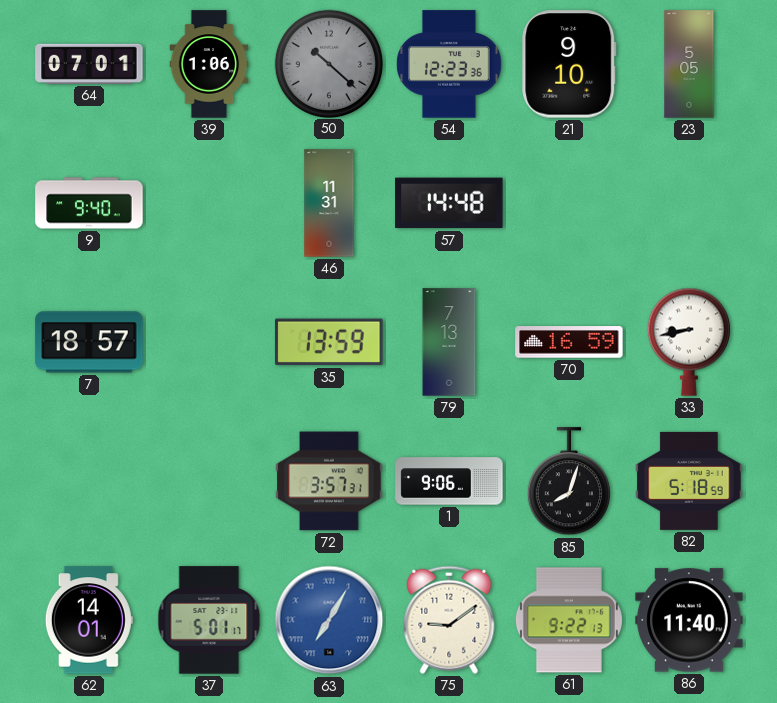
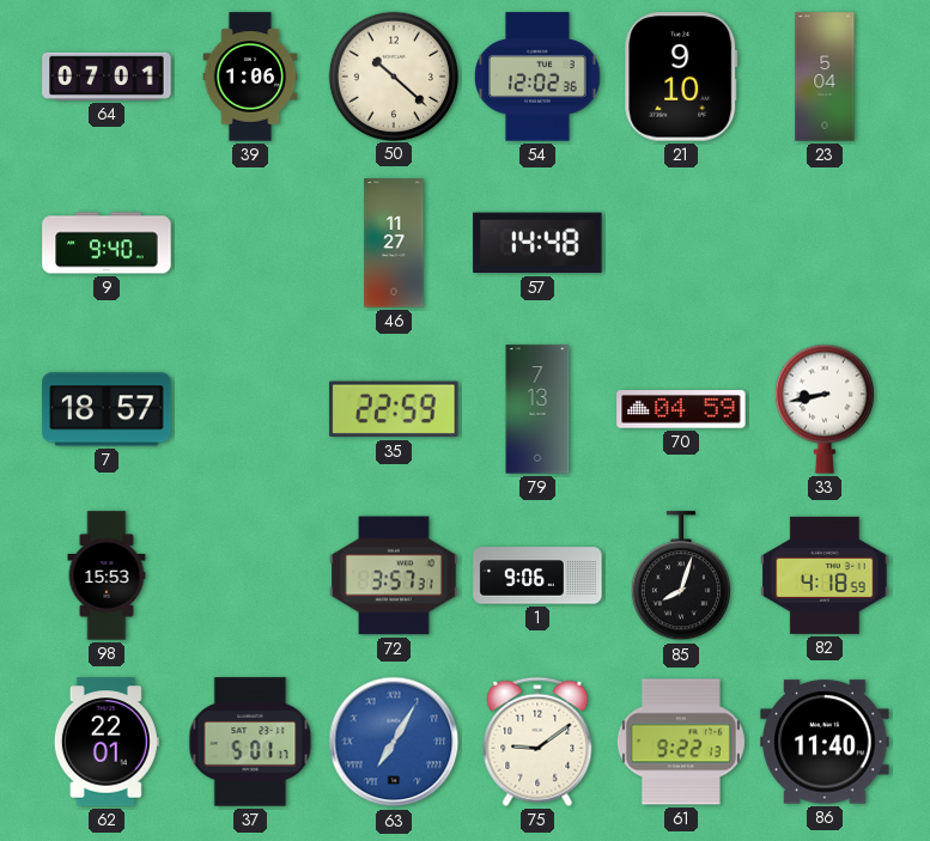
50 dial: grey -> cream (393, 75)
54: 12:23 -> 12:02 (539, 77)
23: 5:05 -> 5:04 (825, 77)
46: 11:31 -> 11:27 (394, 243)
35: 13:59 -> 22:59 (394, 409)
70: 16:59 -> 04:59 (681, 409)
98: none -> 15:53 (107, 575)
82: 5:18 -> 4:18 (825, 575)
62: 14:01 -> 22:01 (107, 742)
